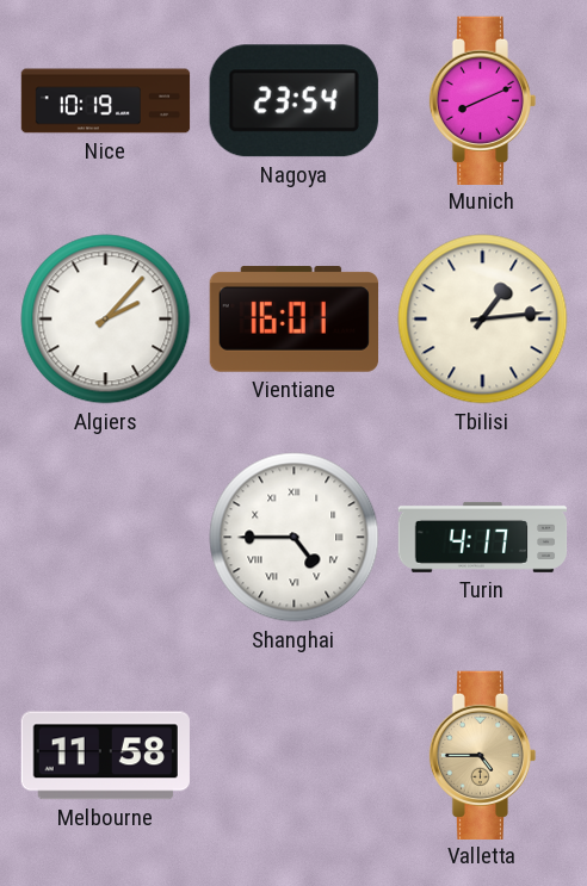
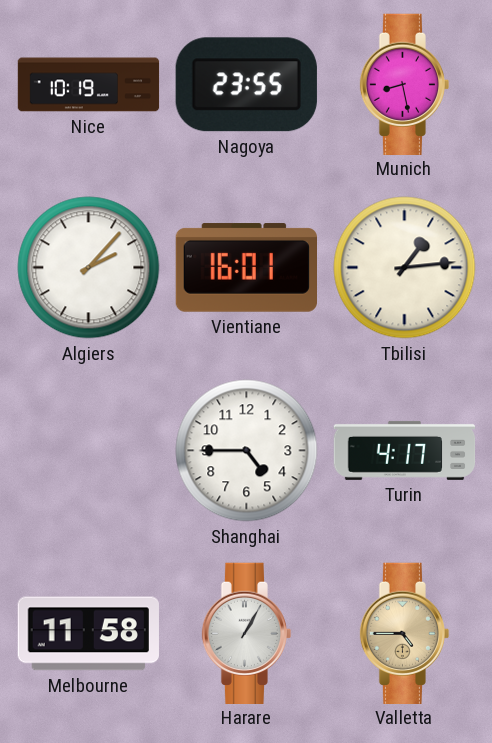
Nagoya: 23:54 -> 23:55 (246, 85)
Munich: 8:11 -> 8:28 (405, 84)
Shanghai numerals: Roman -> Arabic (247, 451)
Harare: none -> 1:05 (247, 633)
